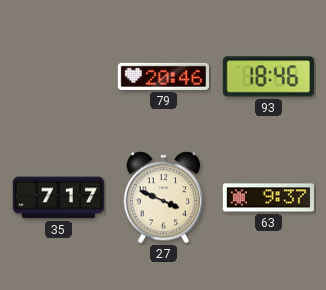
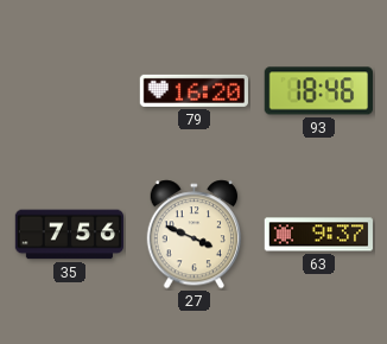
79: 20:46 -> 16:20 (193, 90)
35: 7:17 -> 7:56 (70, 235)
